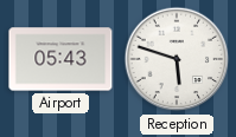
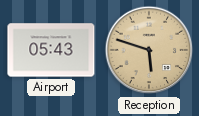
Reception dial: white -> champagne (149, 50)
